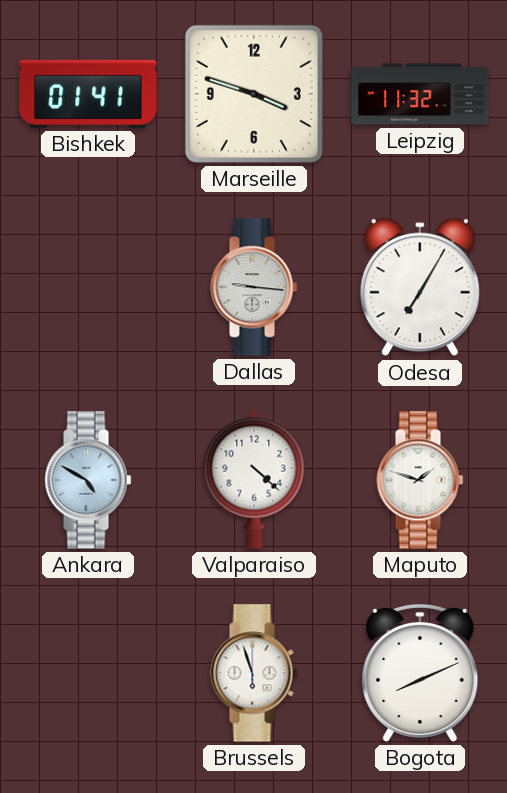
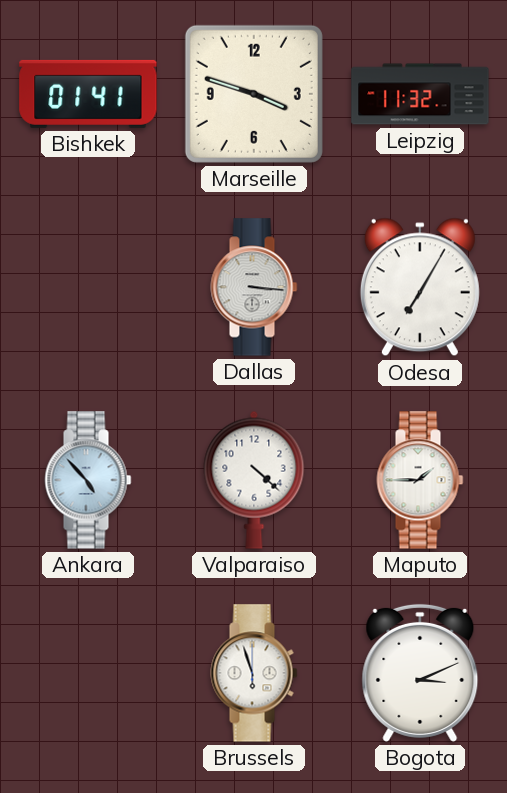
Dallas: 9:16 -> 3:16 (254, 287)
Ankara: 4:50 -> 4:53 (88, 480)
Maputo: 1:48 -> 1:45 (420, 480)
Bogota: 8:11 -> 3:11 (420, 673)
